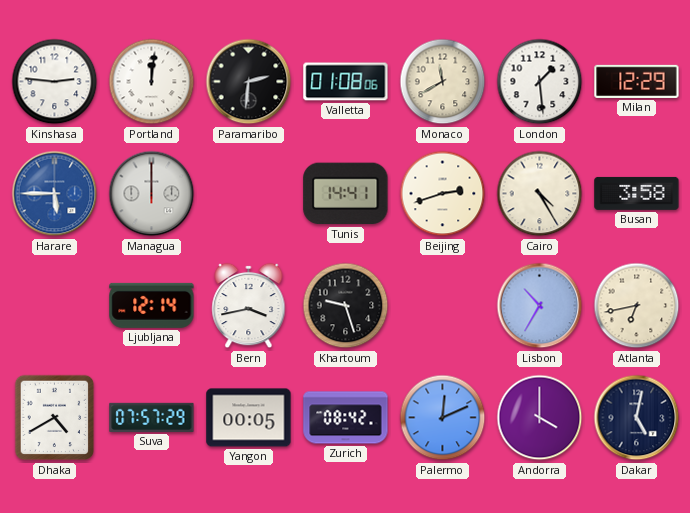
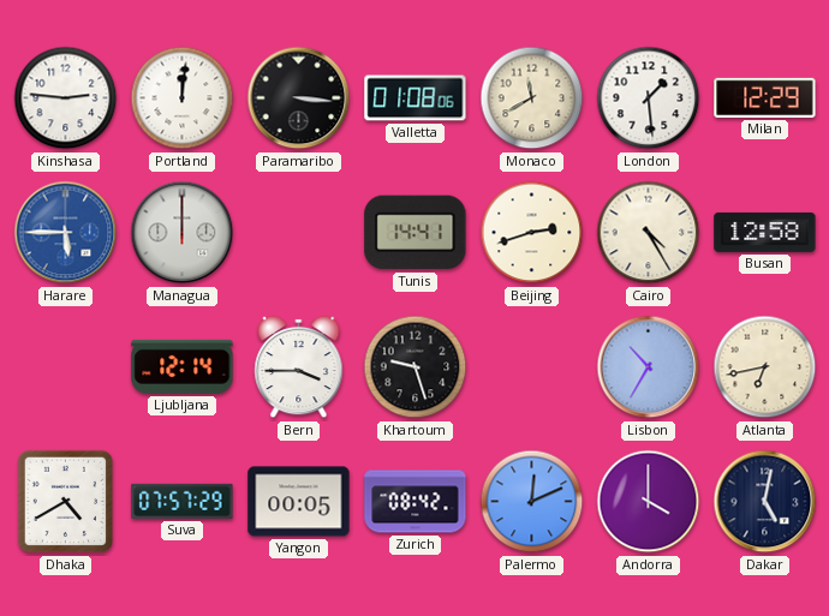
Paramaribo: 2:31 -> 3:16 (299, 98)
Busan: 3:58 -> 12:58 (765, 232)
Bern: 3:43 -> 3:45 (299, 367)
